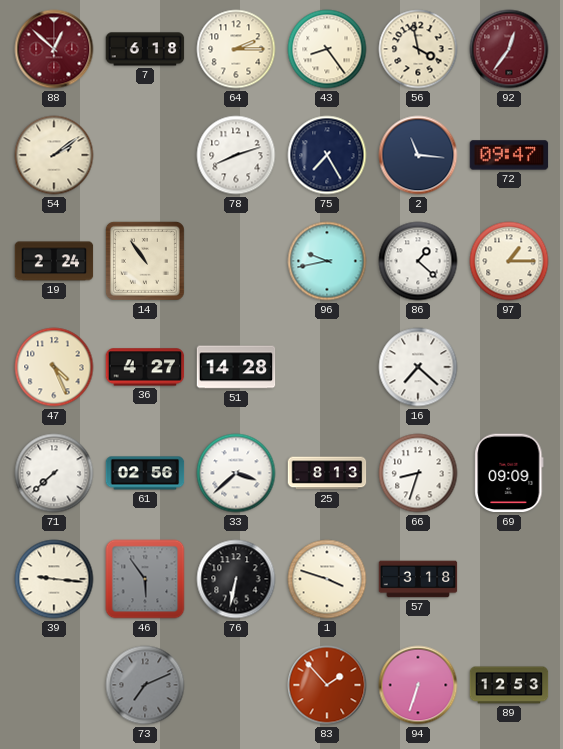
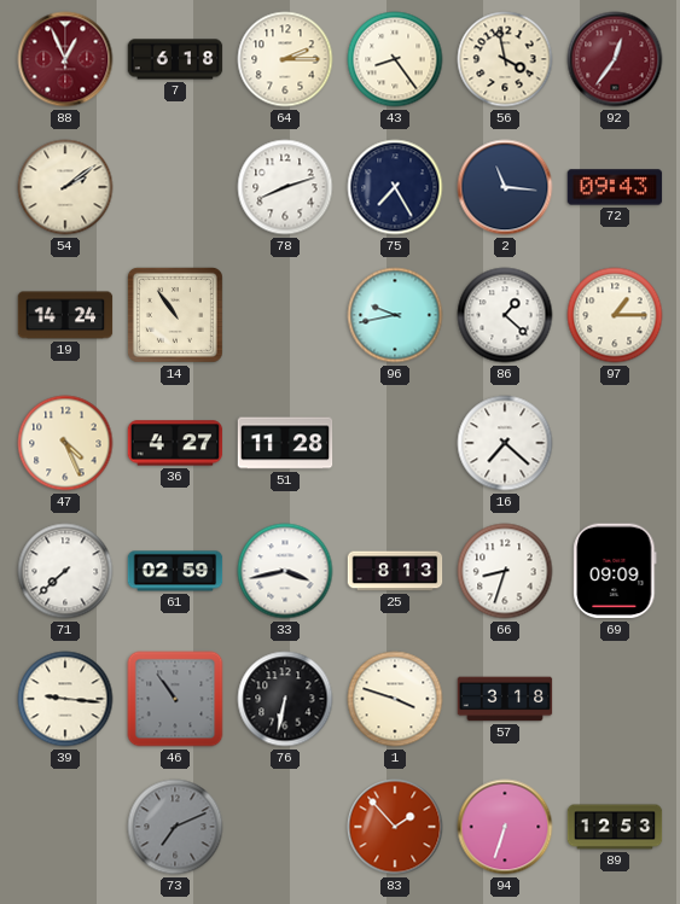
88: 12:52 -> 12:56 (65, 59)
72: 09:47 -> 09:43 (615, 187)
19: 2:24 -> 14:24 (65, 315)
51: 14:28 -> 11:28 (285, 443)
61: 02:56 -> 02:59 (175, 571)
33: 3:38 -> 3:43 (285, 571)
46: 5:54 -> 10:54 (175, 699)
